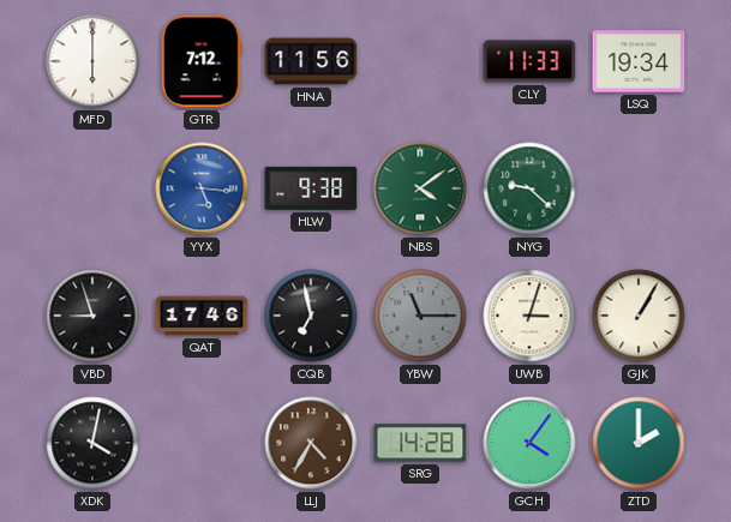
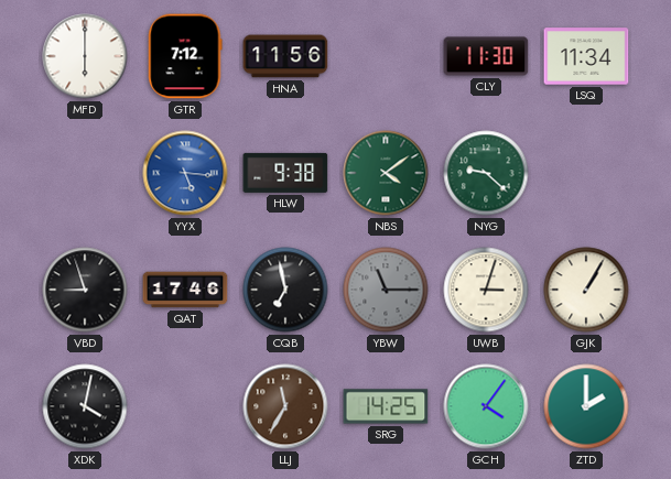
CLY: 11:33 -> 11:30 (486, 56)
LSQ: 19:34 -> 11:34 (586, 56)
LLJ: 4:35 -> 11:35 (285, 406)
SRG: 14:28 -> 14:25 (386, 406)
